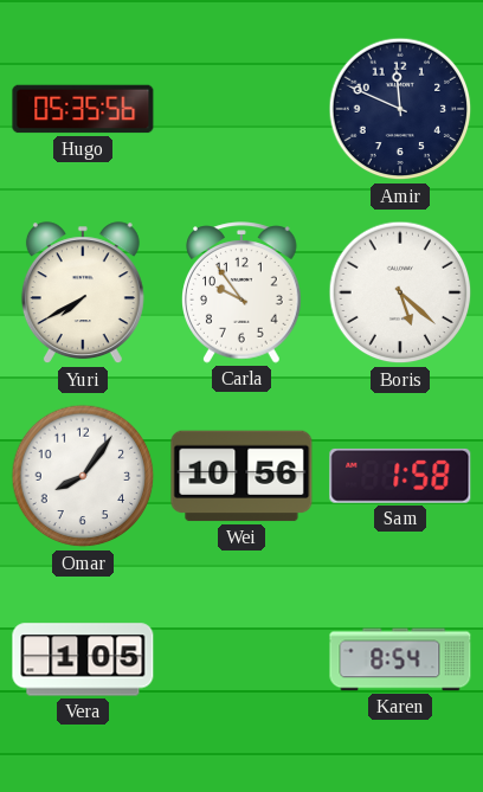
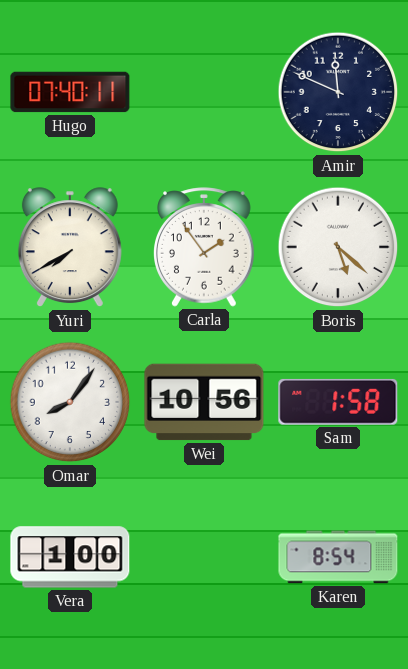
Hugo: 05:35 -> 07:40 (70, 92)
Carla: 9:54 -> 1:54 (204, 247)
Vera: 1:05 -> 1:00 (70, 557)
